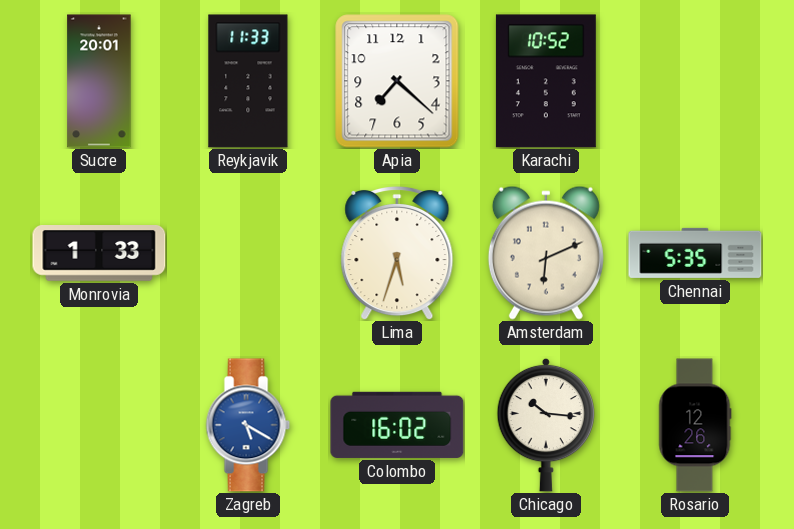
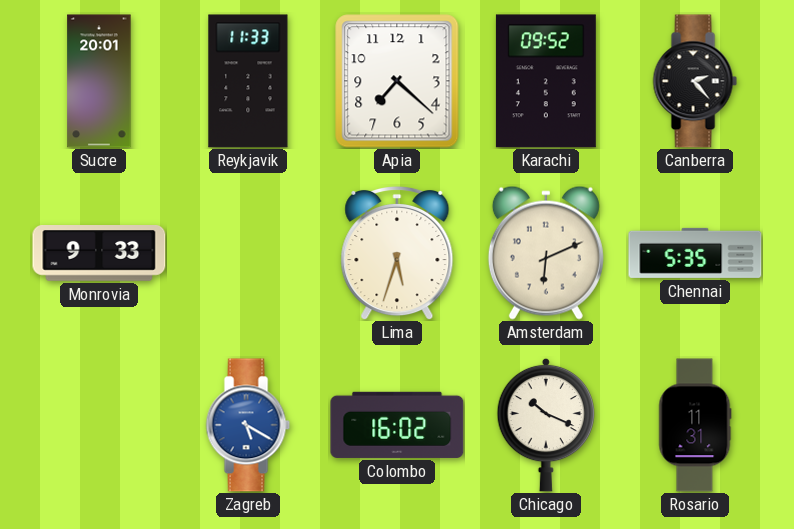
Karachi: 10:52 -> 09:52 (546, 81)
Canberra: none -> 2:23 (695, 81)
Monrovia: 1:33 -> 9:33 (99, 254)
Chicago: 10:16 -> 10:19 (546, 425)
Rosario: 12:26 -> 11:31 (695, 425)
